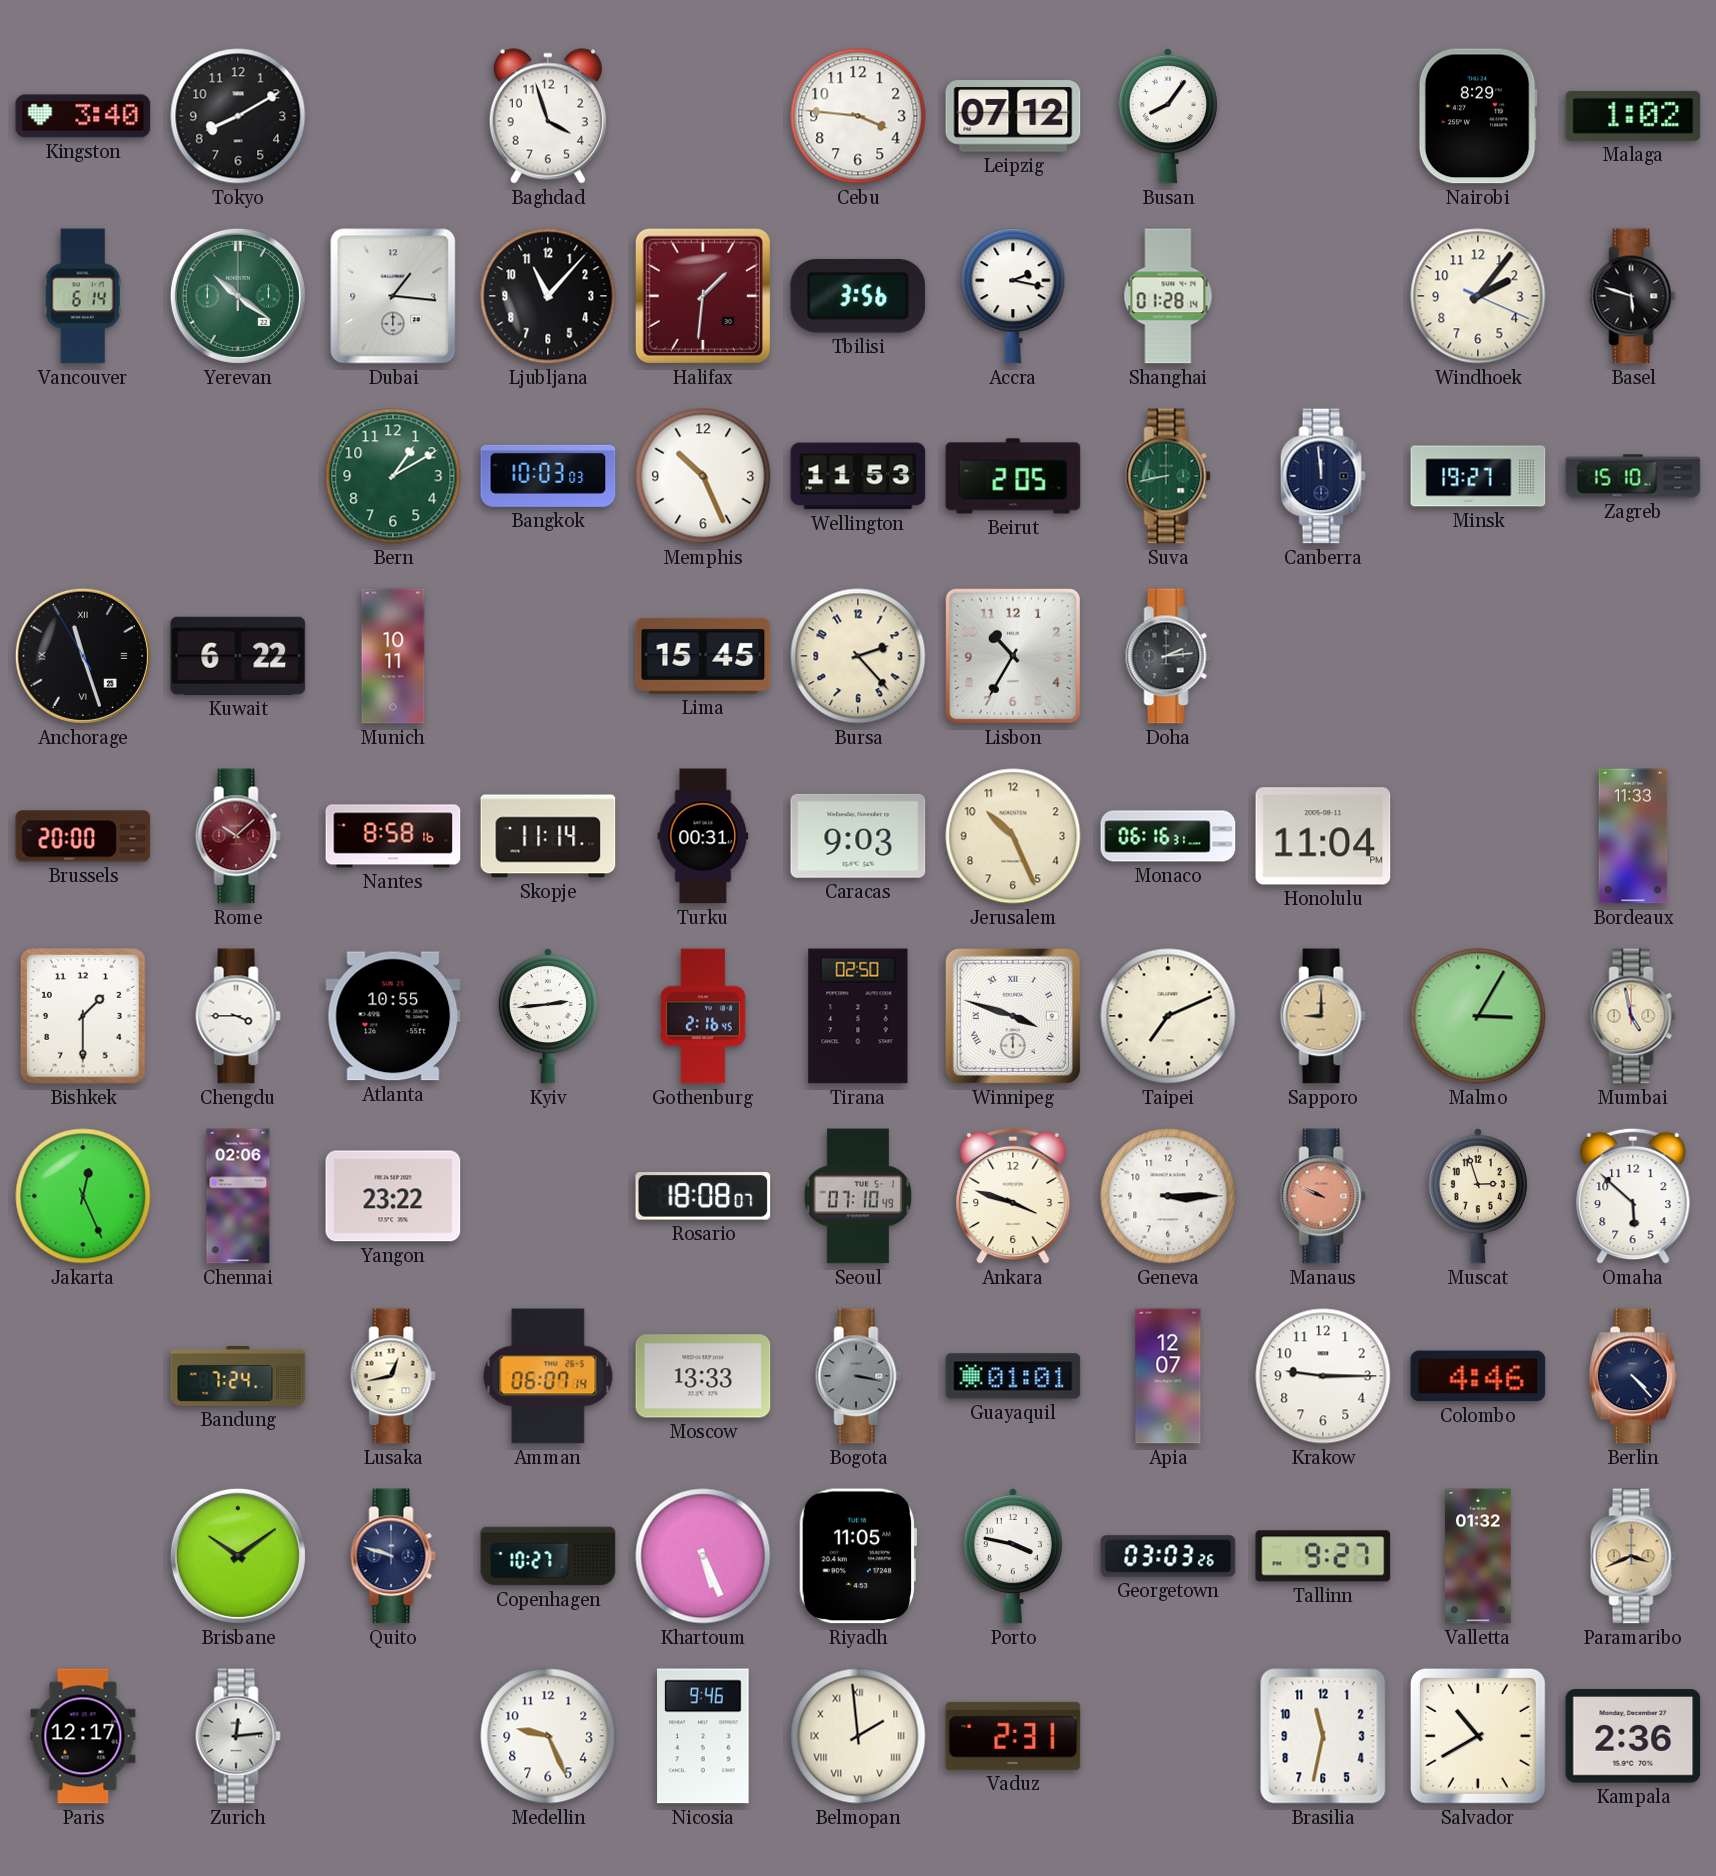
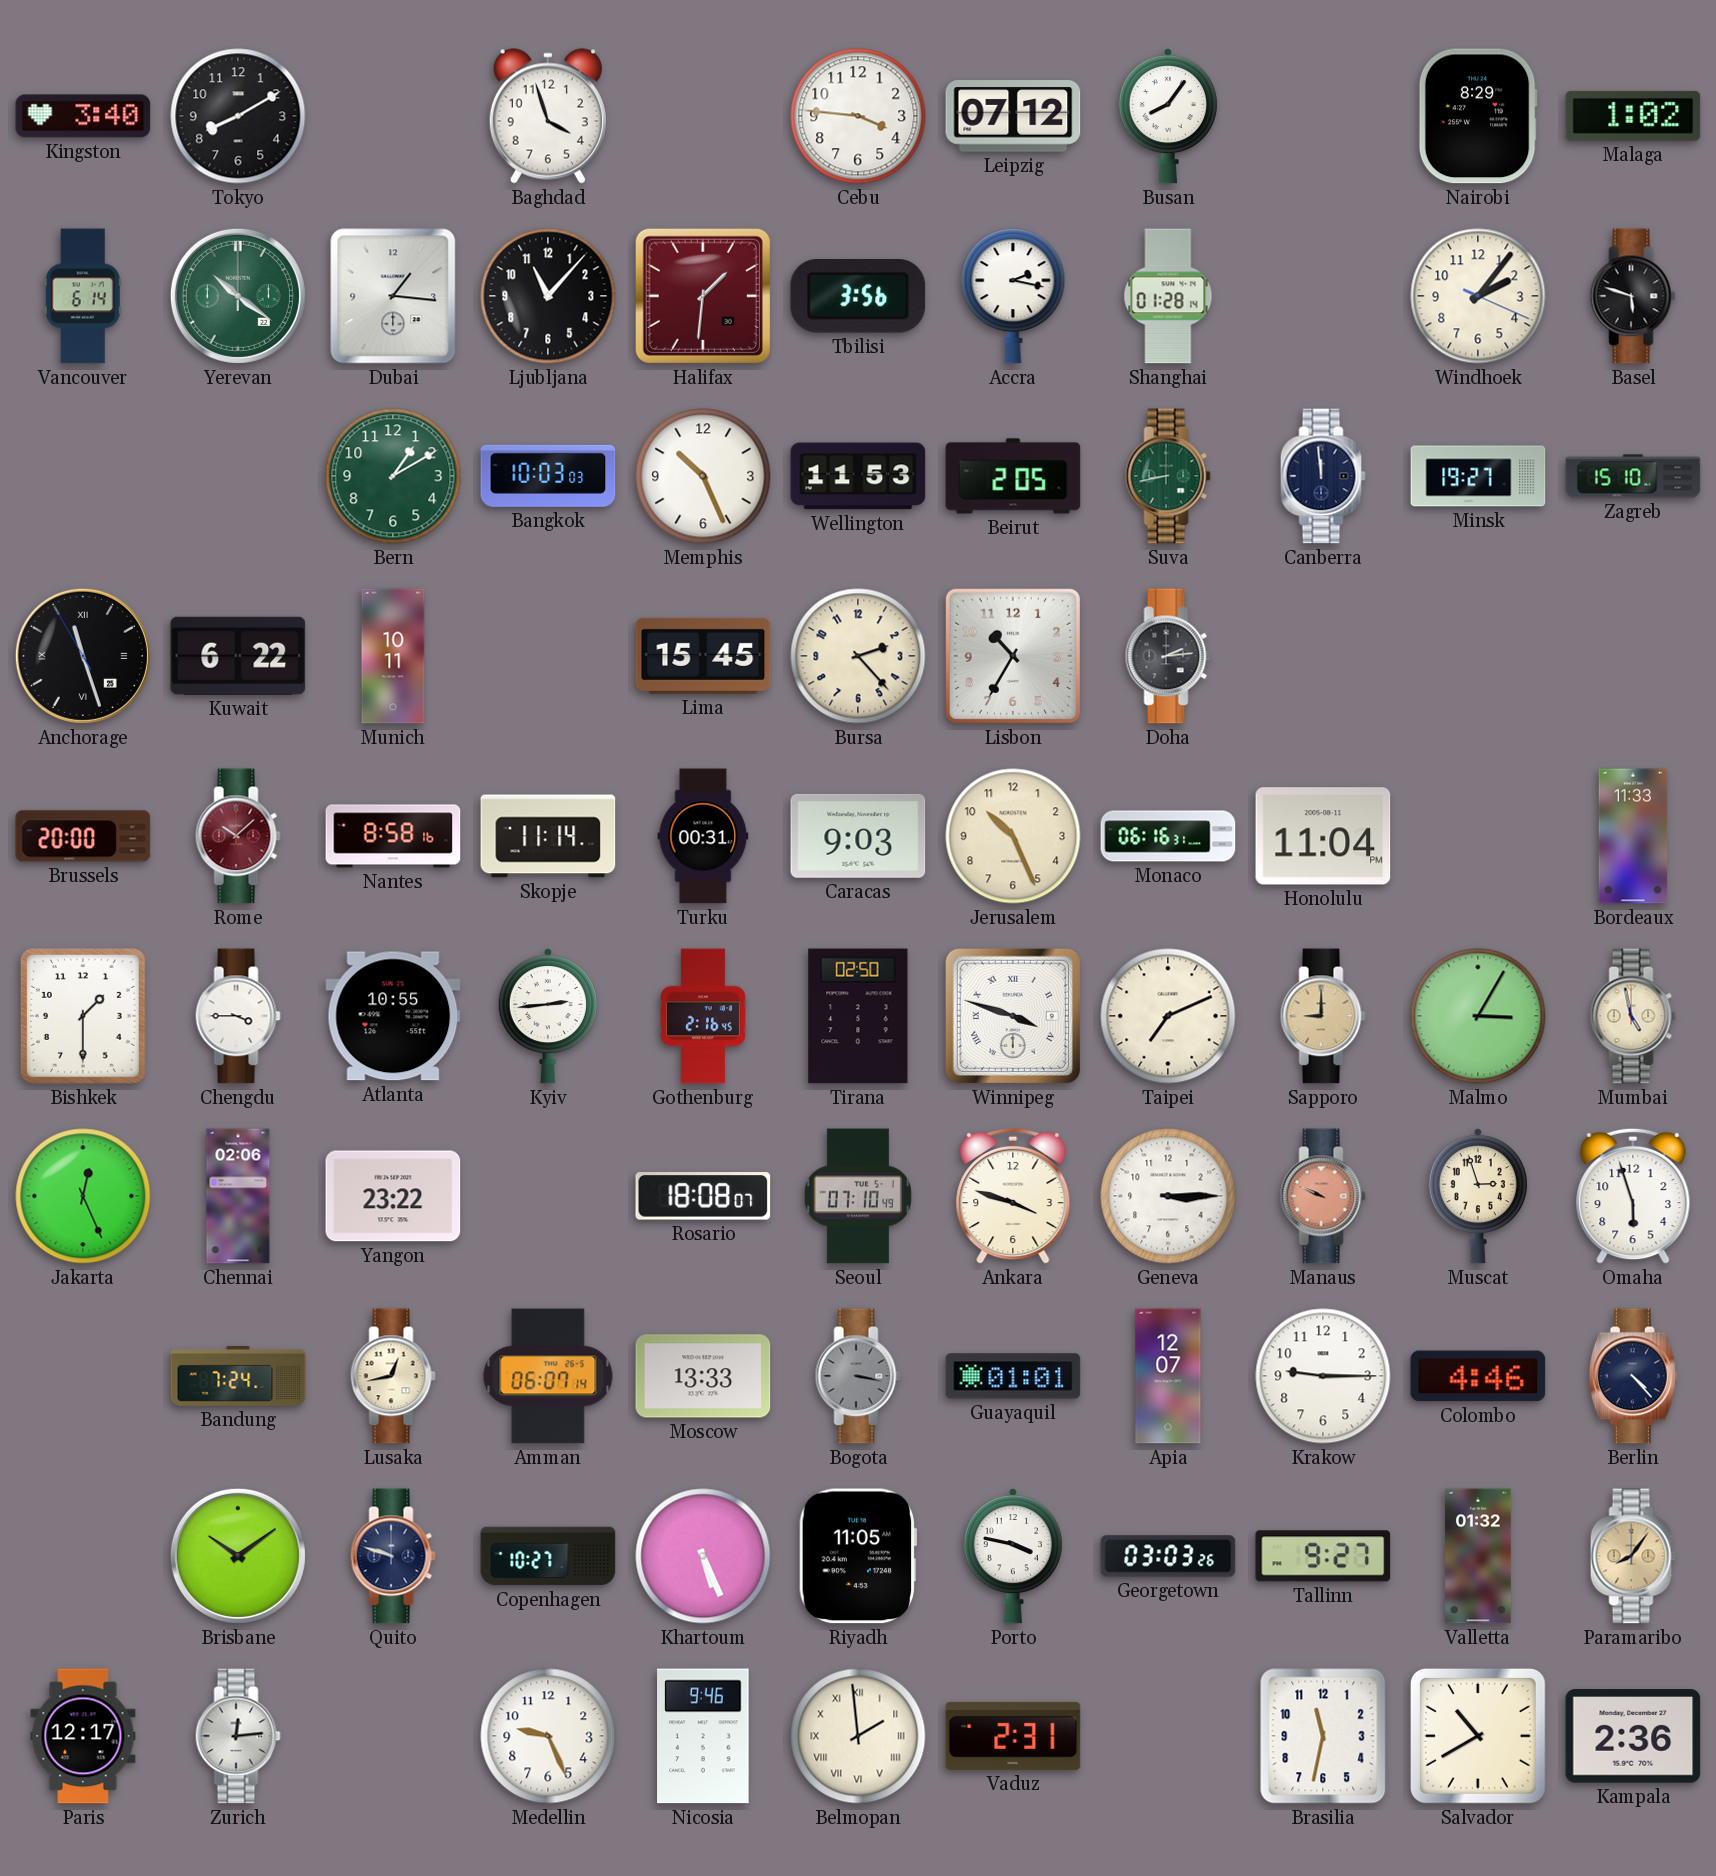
Omaha: 5:52 -> 5:57 (1633, 1196)
Paramaribo: 3:41 -> 8:06 (1633, 1556)
